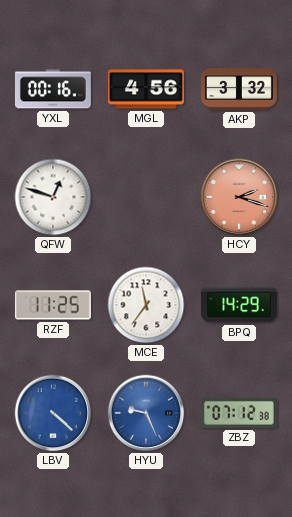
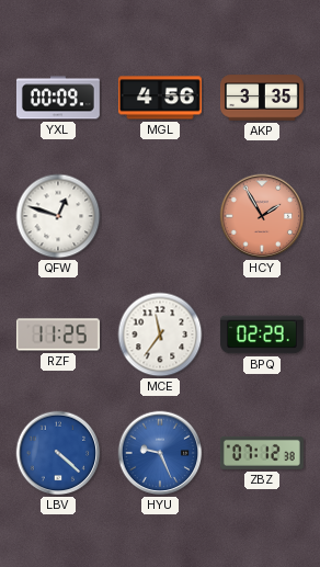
YXL: 00:16 -> 00:09 (58, 98)
AKP: 3:32 -> 3:35 (262, 98)
HCY: 2:18 -> 1:55 (262, 216)
BPQ: 14:29 -> 02:29 (262, 334)
